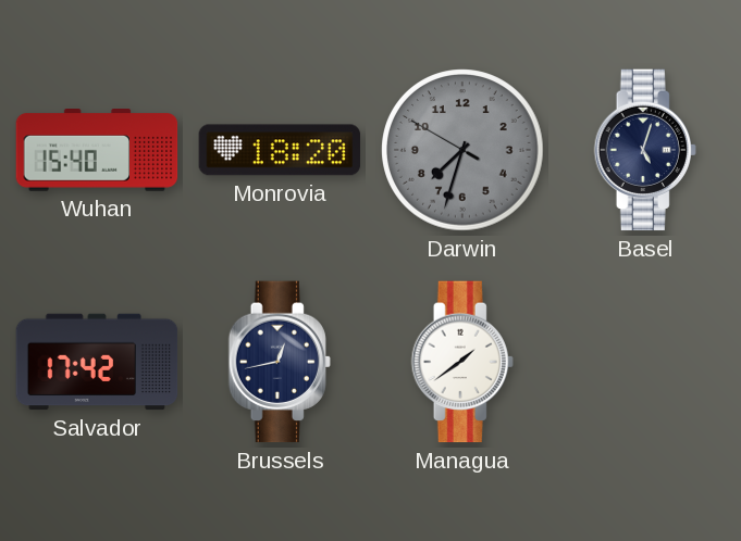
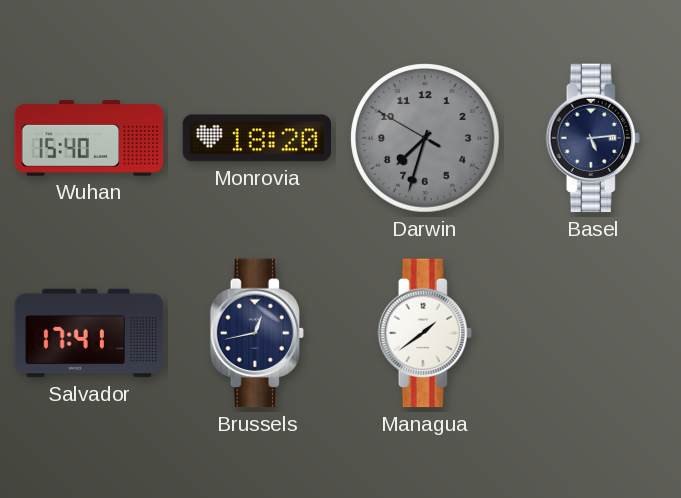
Basel: 5:03 -> 5:14 (593, 138)
Salvador: 17:42 -> 17:41 (89, 333)
